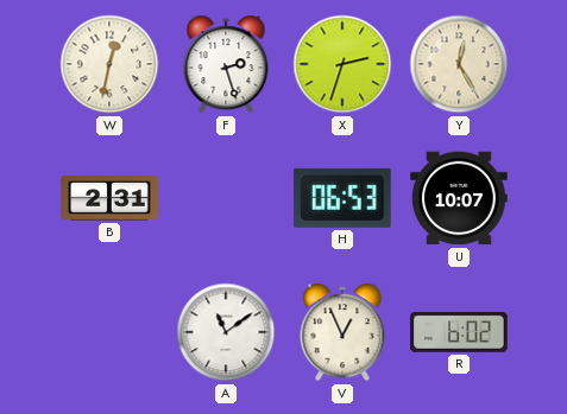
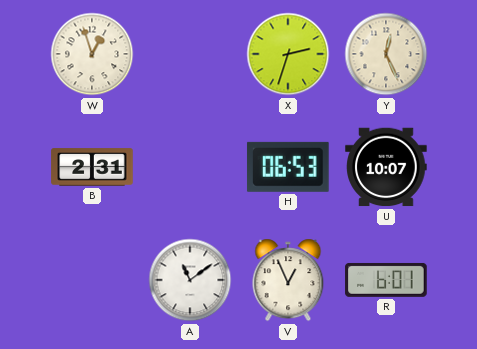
W: 12:32 -> 12:57 (92, 54)
F: 2:27 -> none (226, 64)
Y: 12:25 -> 12:26 (386, 54)
R: 6:02 -> 6:01 (386, 280)
